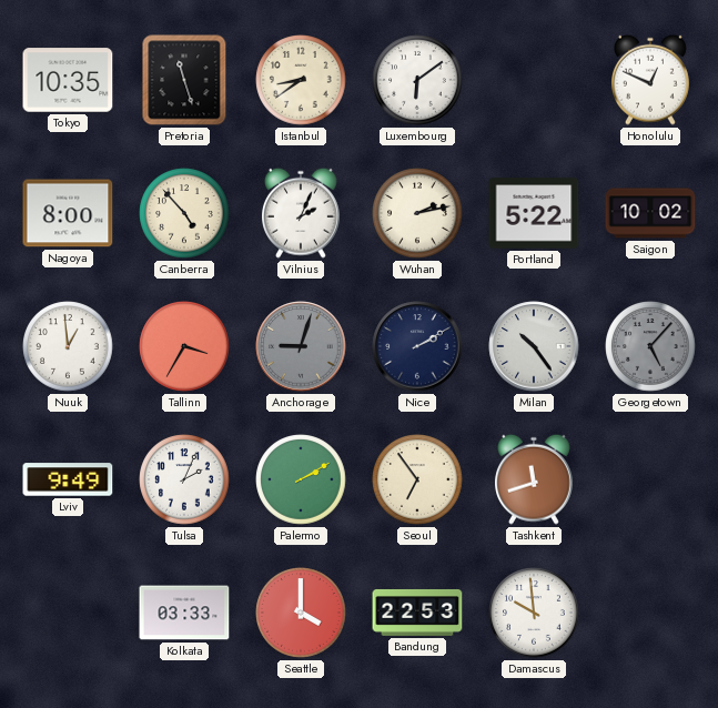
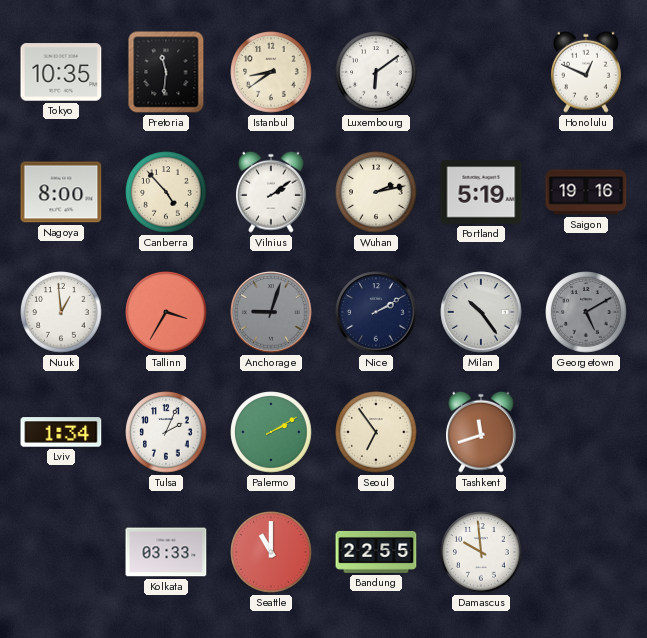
Pretoria: 11:27 -> 11:31 (166, 72)
Vilnius: 2:04 -> 2:09 (272, 192)
Portland: 5:22 -> 5:19 (481, 192)
Saigon: 10:02 -> 19:16 (586, 192)
Georgetown: 5:07 -> 5:10 (586, 312)
Lviv: 9:49 -> 1:34 (61, 432)
Seattle: 4:00 -> 11:00 (271, 552)
Bandung: 22:53 -> 22:55 (376, 552)
